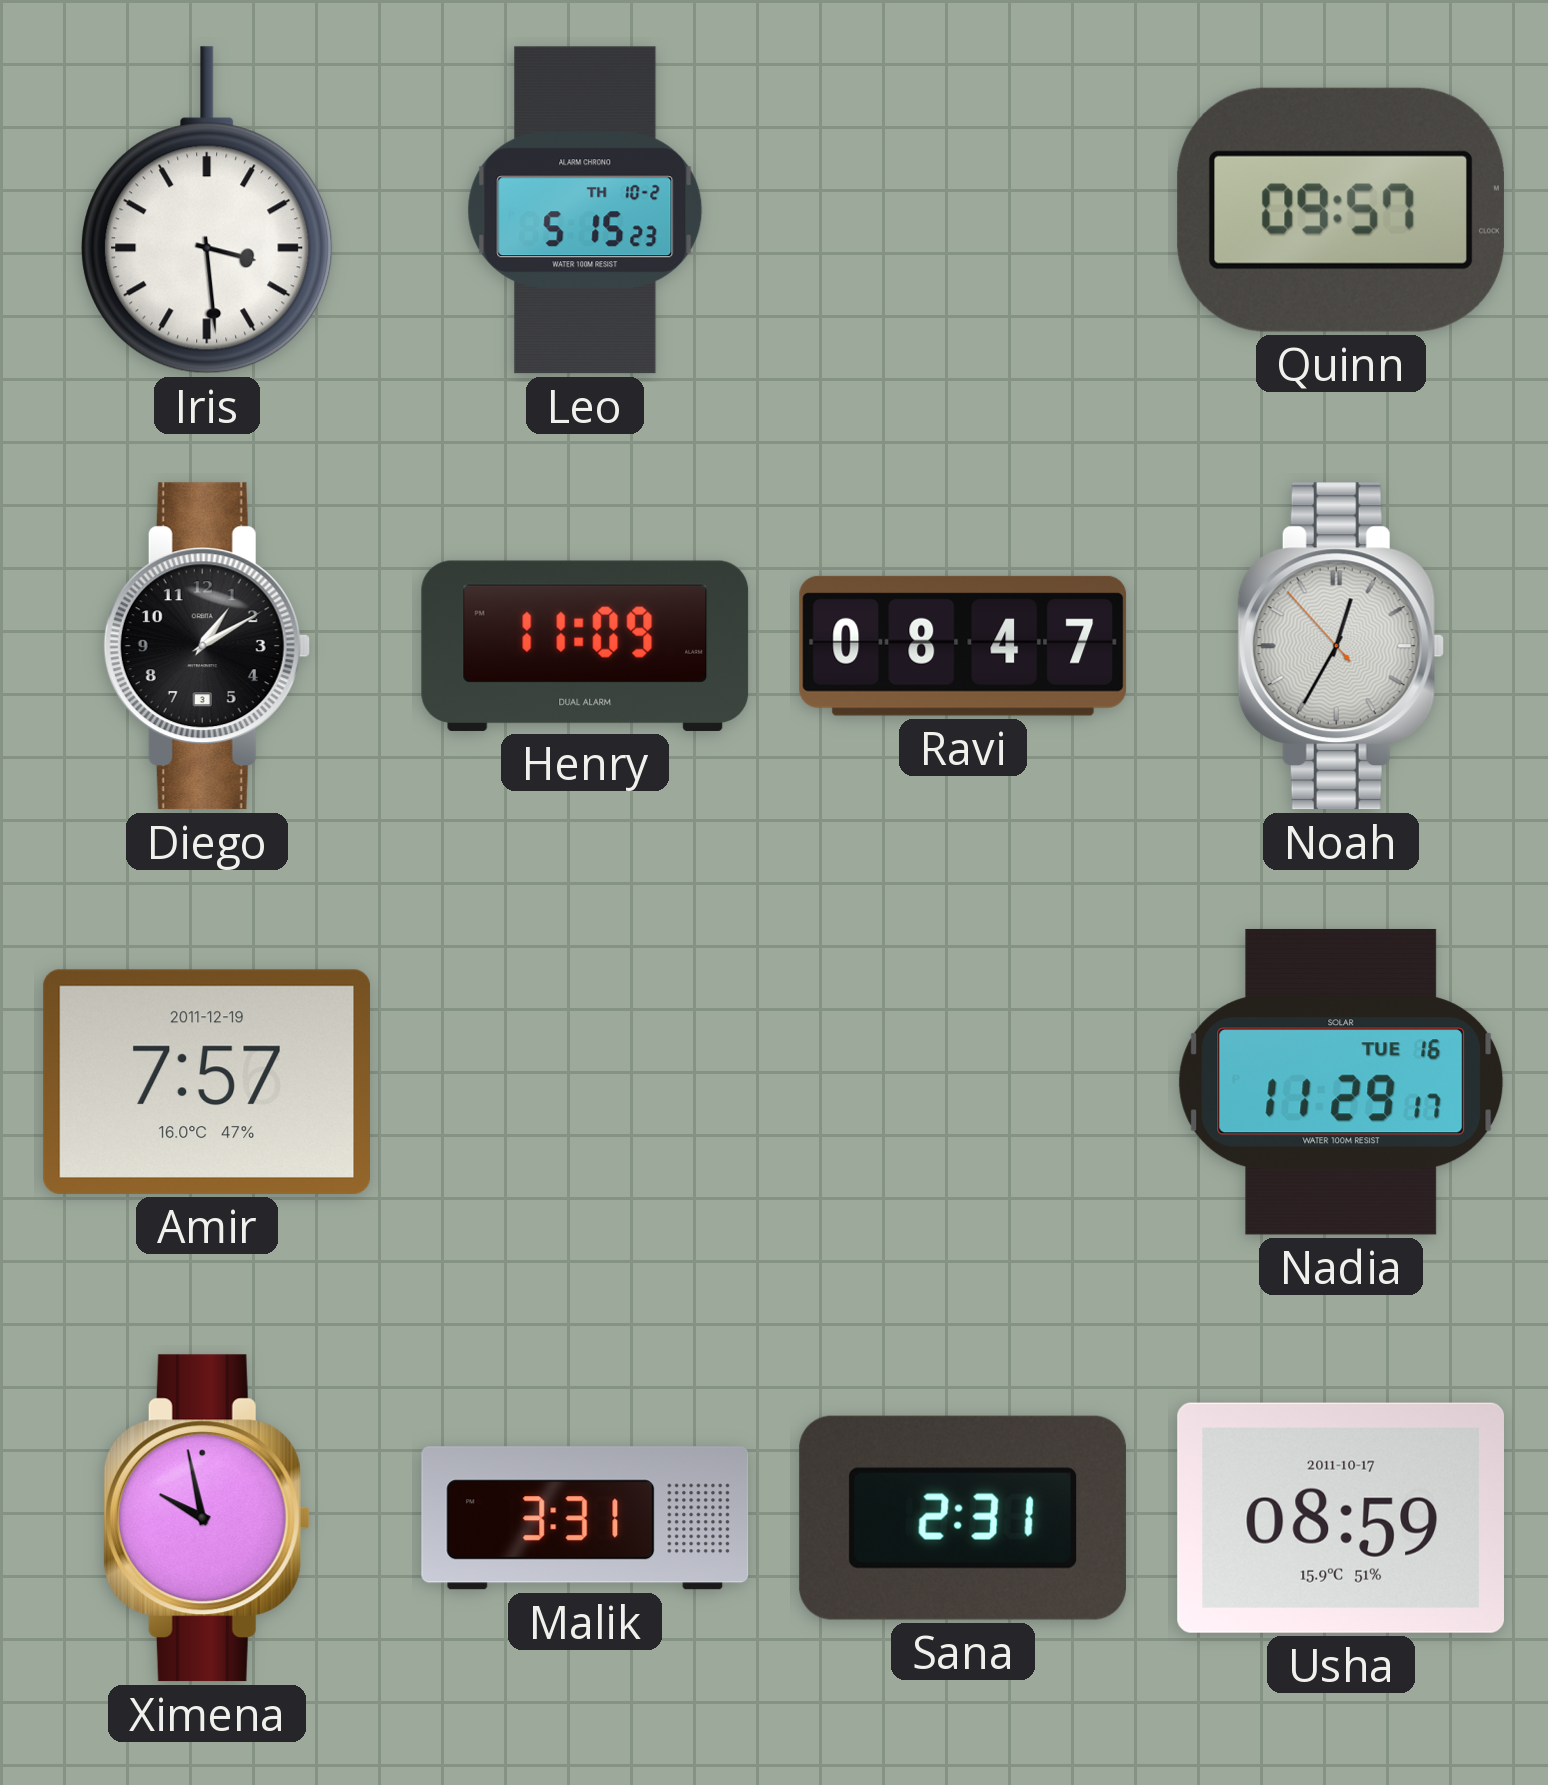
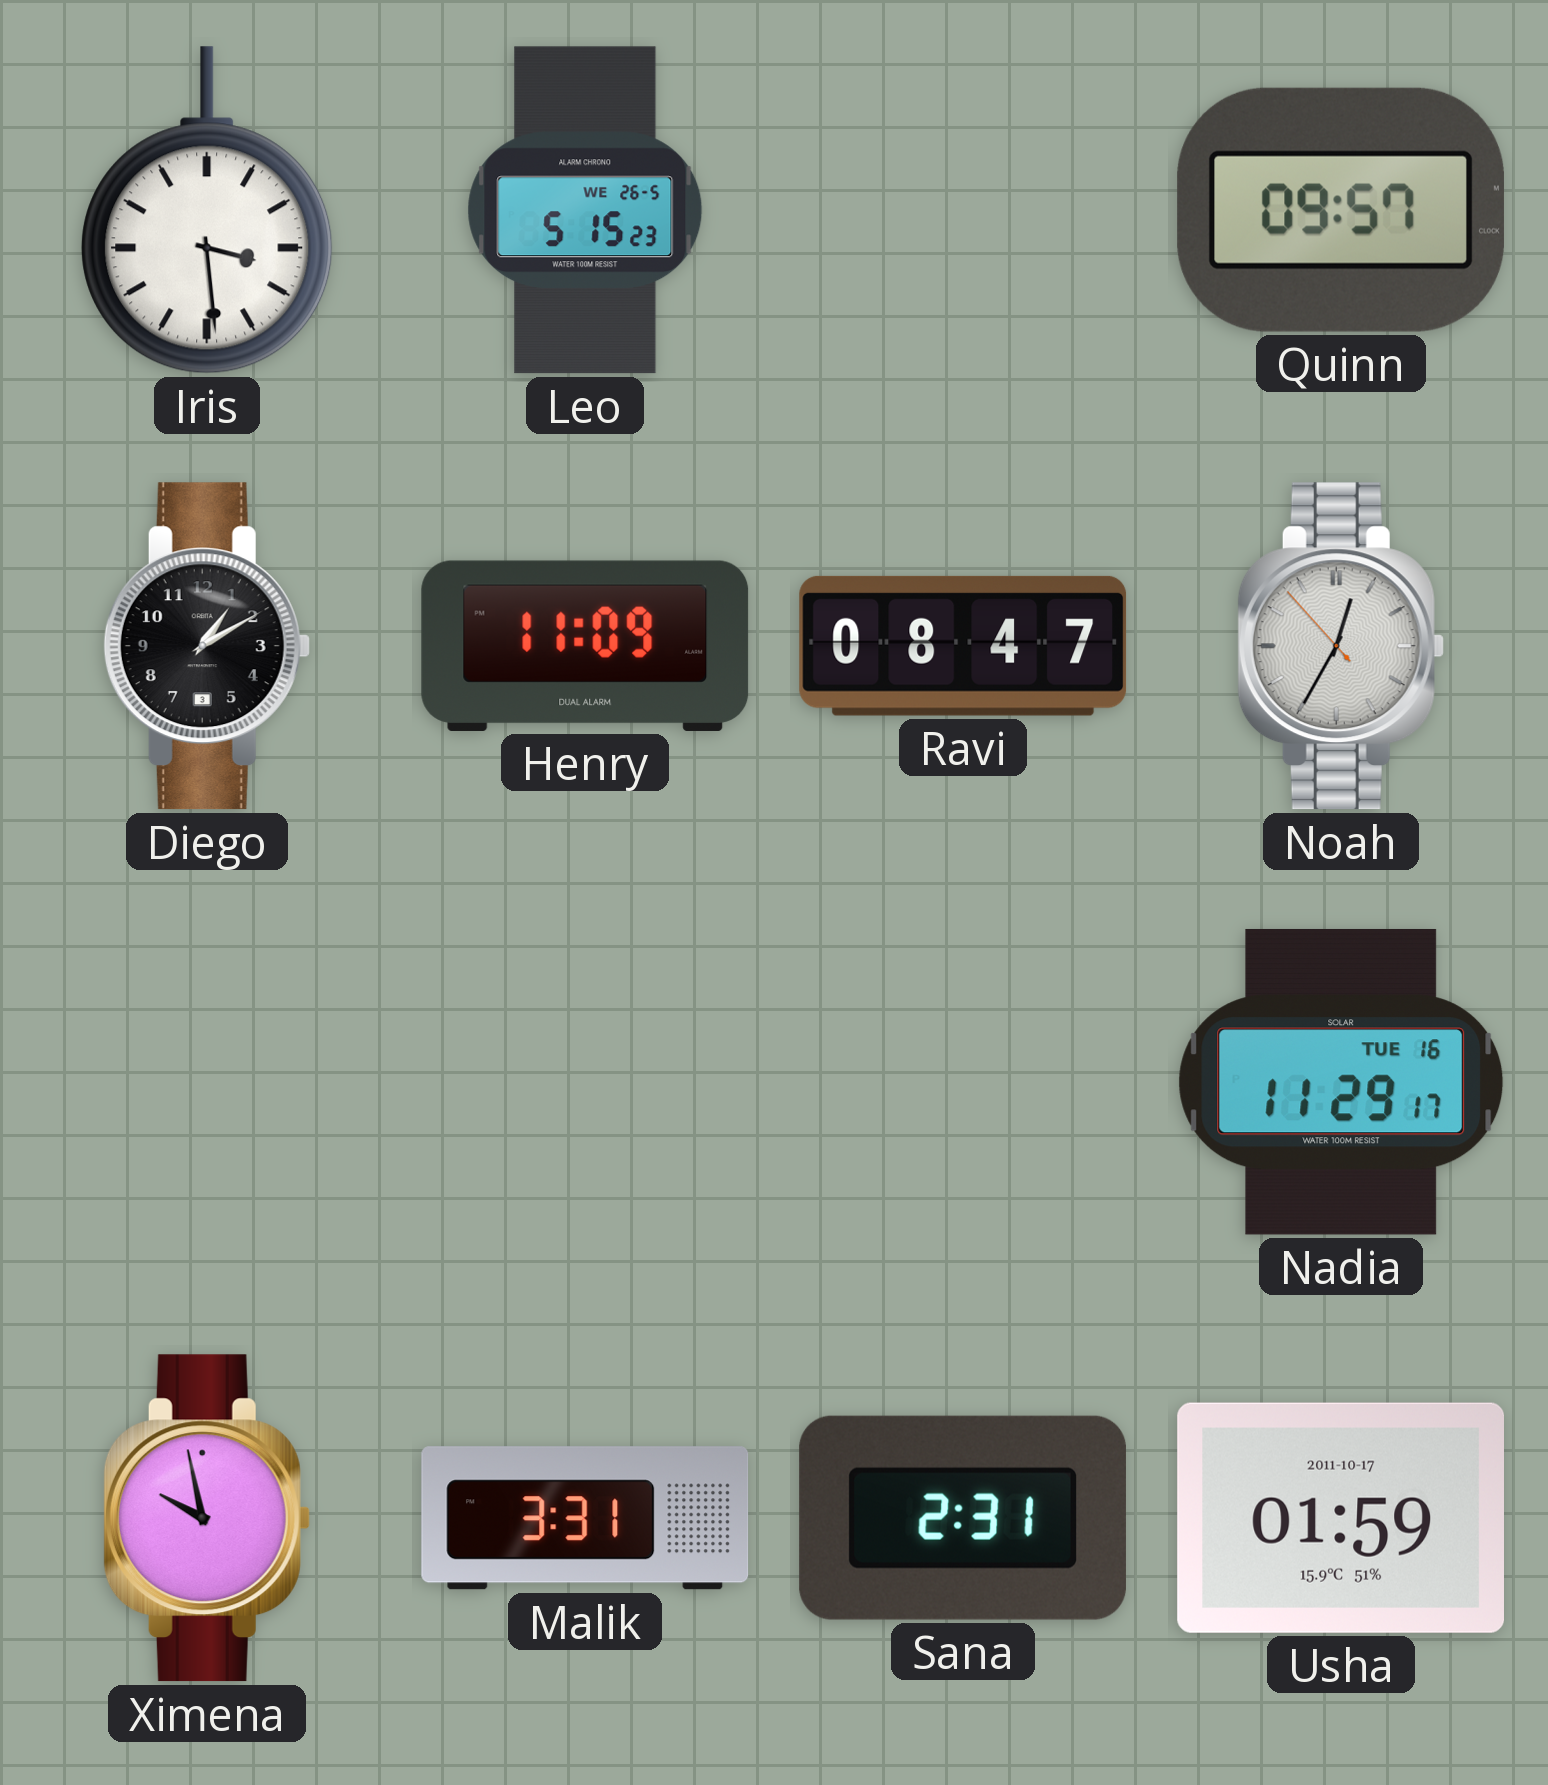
Leo date: TH 10-2 -> WE 26-5 (585, 210)
Amir: 7:57 -> none (206, 1082)
Usha: 08:59 -> 01:59 (1340, 1518)
